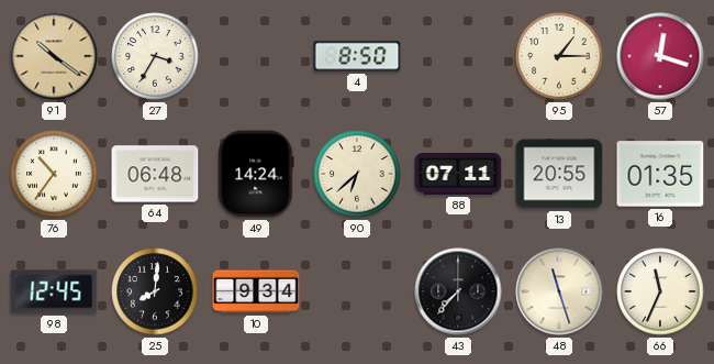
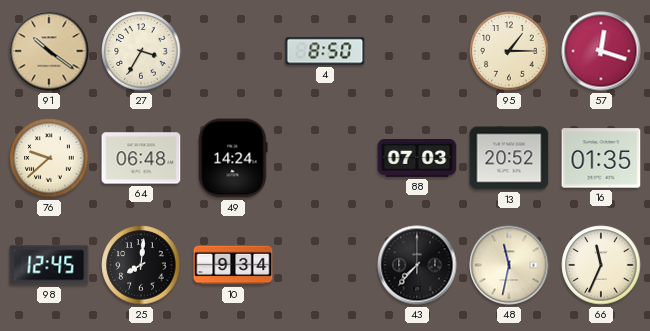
76: 10:36 -> 9:38 (49, 158)
90: 6:38 -> none (357, 174)
88: 07:11 -> 07:03 (417, 158)
13: 20:55 -> 20:52 (509, 158)
48: 11:27 -> 11:32 (509, 265)
